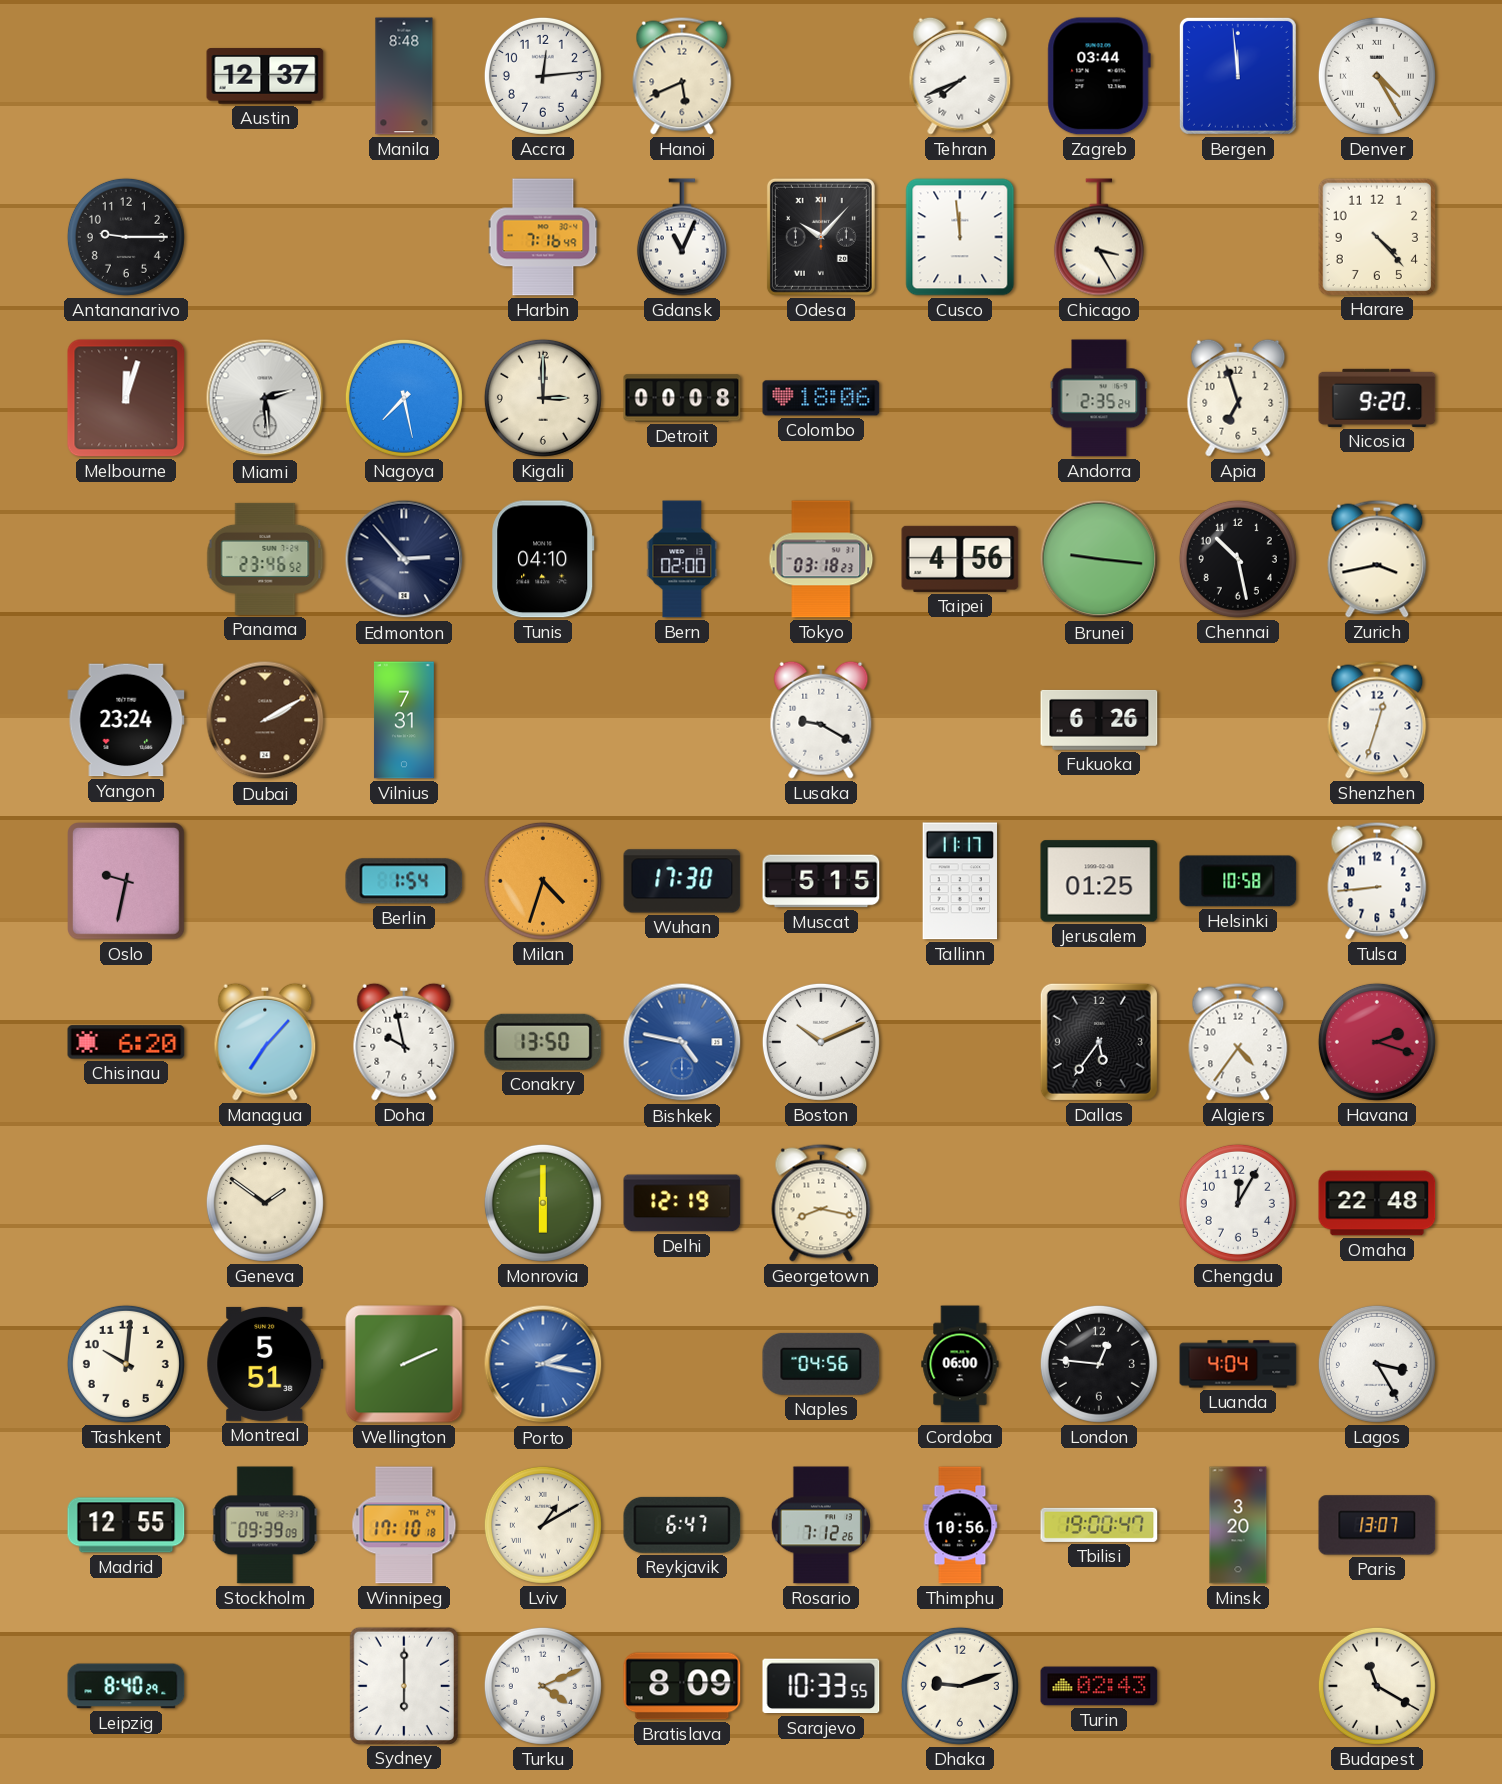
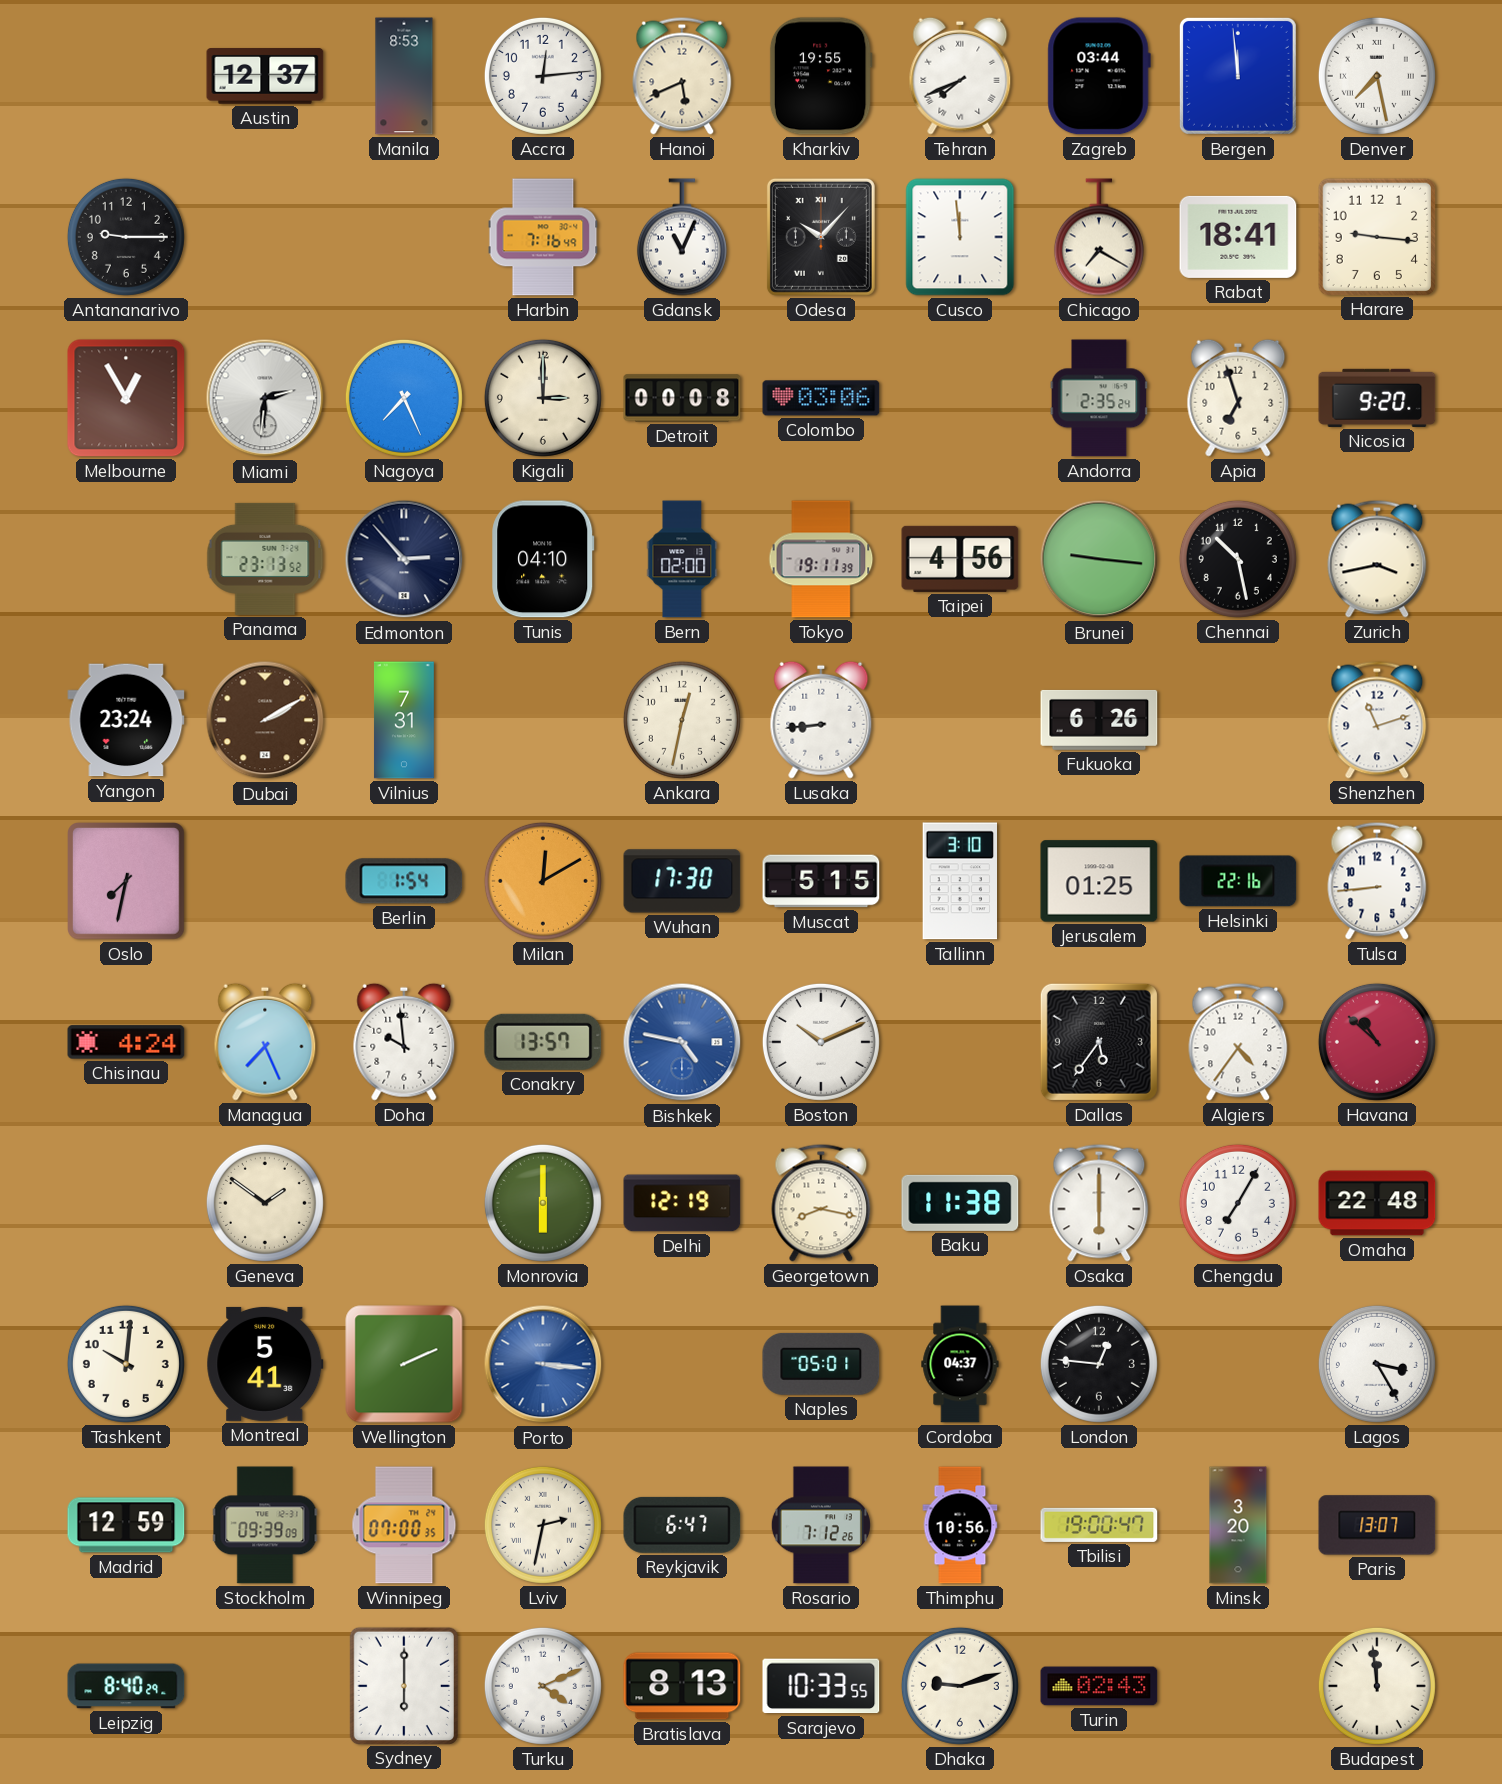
Manila: 8:48 -> 8:53 (404, 76)
Kharkiv: none -> 19:55 (821, 76)
Denver: 4:25 -> 7:28 (1377, 76)
Chicago: 3:25 -> 7:20 (1099, 237)
Rabat: none -> 18:41 (1238, 237)
Harare: 4:23 -> 9:16 (1376, 236)
Melbourne: 12:03 -> 12:55 (126, 398)
Miami: 2:29 -> 2:31 (265, 398)
Nagoya: 7:28 -> 7:26 (404, 398)
Colombo: 18:06 -> 03:06 (821, 398)
Panama: 23:46 -> 23:13 (265, 559)
Tokyo: 03:18 -> 19:11 (821, 559)
Ankara: none -> 12:32 (682, 720)
Lusaka: 9:20 -> 8:44 (821, 720)
Shenzhen: 12:33 -> 11:12 (1377, 720)
Oslo: 9:32 -> 7:32 (127, 882)
Milan: 4:33 -> 12:10 (543, 881)
Tallinn: 11:17 -> 3:10 (959, 881)
Helsinki: 10:58 -> 22:16 (1238, 881)
Chisinau: 6:20 -> 4:24 (126, 1042)
Managua: 7:07 -> 7:26 (265, 1042)
Doha: 9:58 -> 9:59 (404, 1042)
Conakry: 13:50 -> 13:57 (543, 1042)
Havana: 2:18 -> 10:52 (1377, 1042)
Baku: none -> 11:38 (960, 1203)
Osaka: none -> 6:00 (1099, 1203)
Chengdu: 12:05 -> 7:05 (1238, 1203)
Montreal: 5:51 -> 5:41 (265, 1364)
Porto: 2:17 -> 3:16 (543, 1364)
Naples: 04:56 -> 05:01 (821, 1364)
Cordoba: 06:00 -> 04:37 (960, 1364)
Luanda: 4:04 -> none (1238, 1364)
Madrid: 12:55 -> 12:59 (126, 1525)
Winnipeg: 17:10 -> 07:00 (404, 1525)
Lviv: 1:10 -> 2:32 (543, 1525)
Bratislava: 8:09 -> 8:13 (682, 1686)
Budapest: 11:20 -> 11:59 (1377, 1686)
